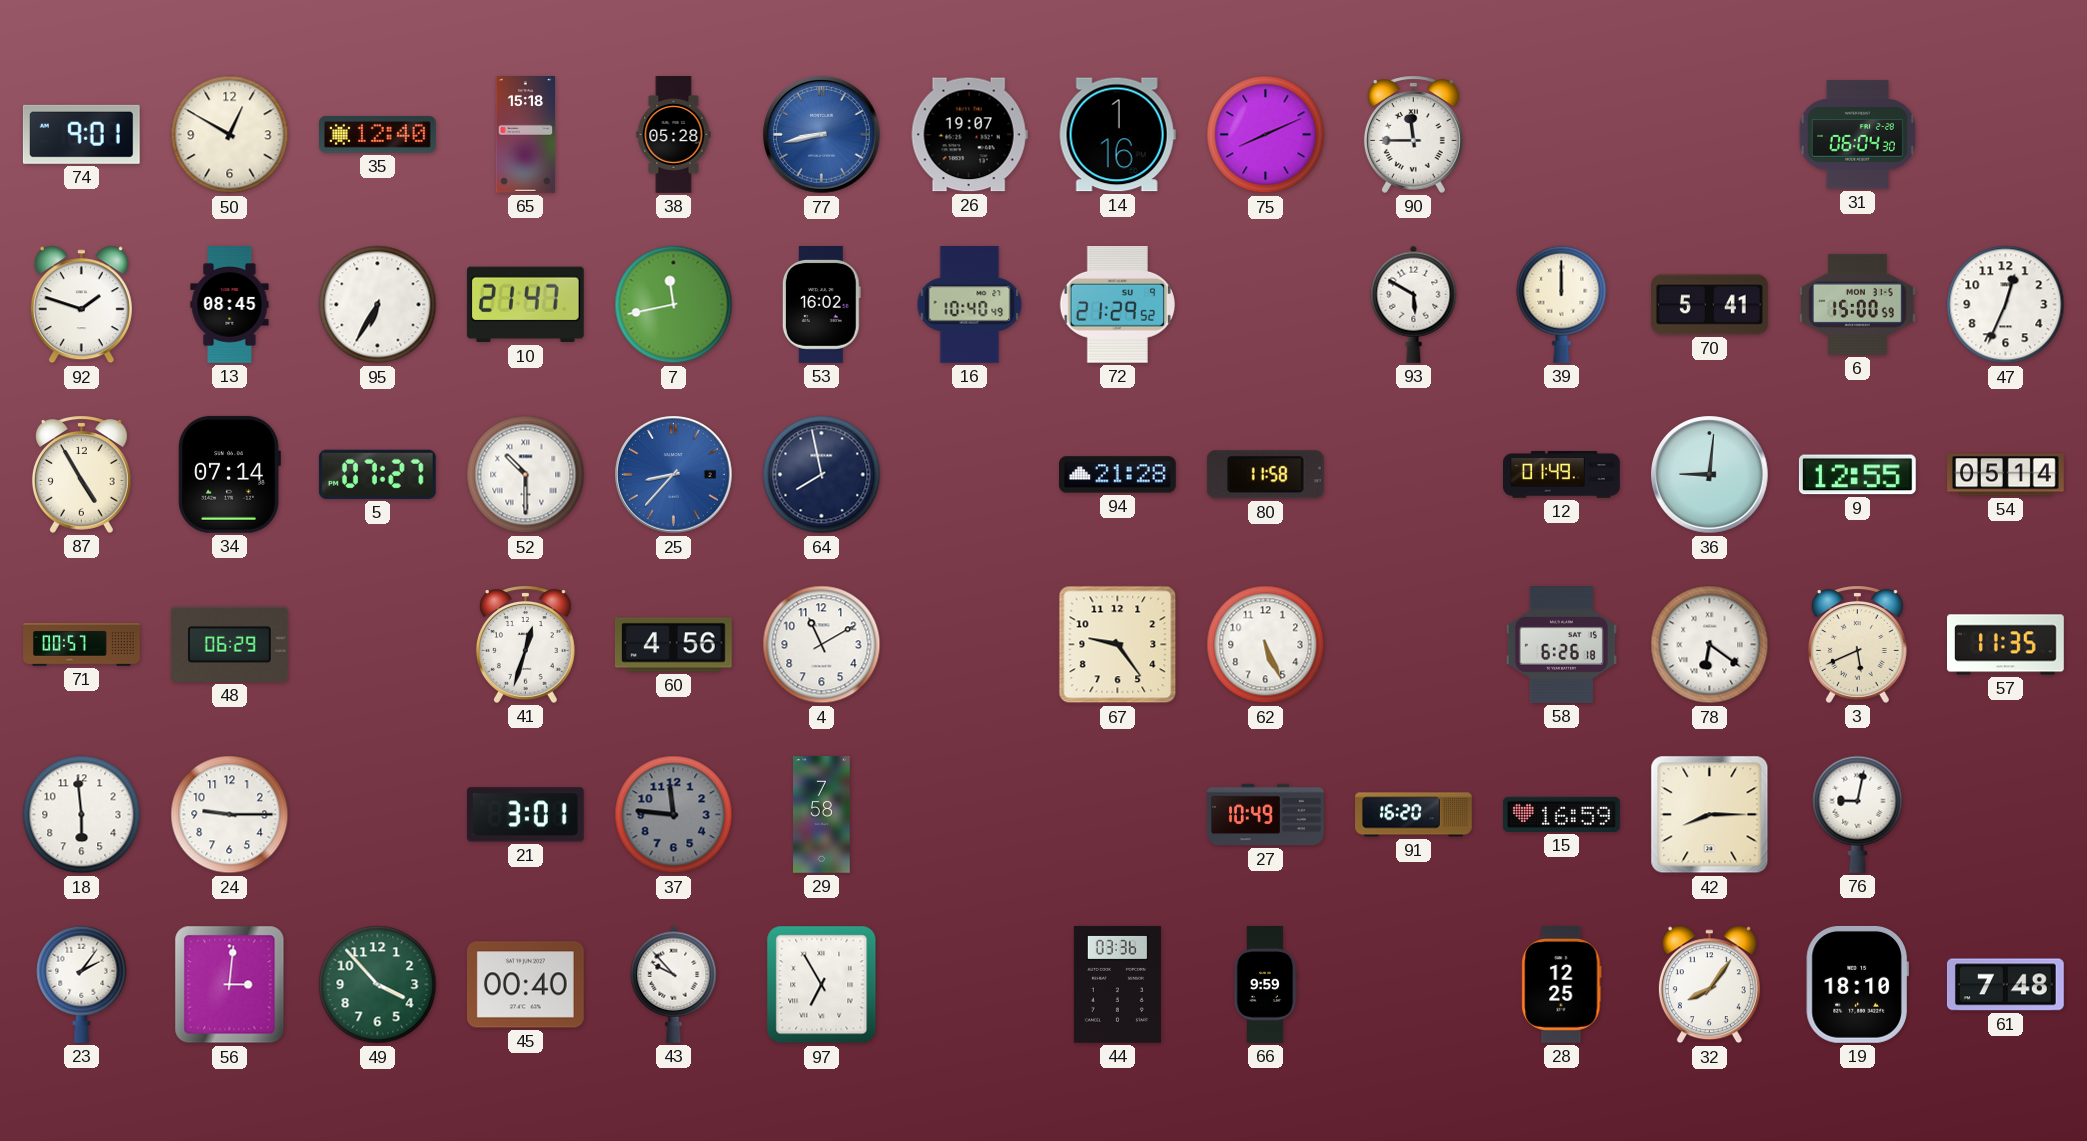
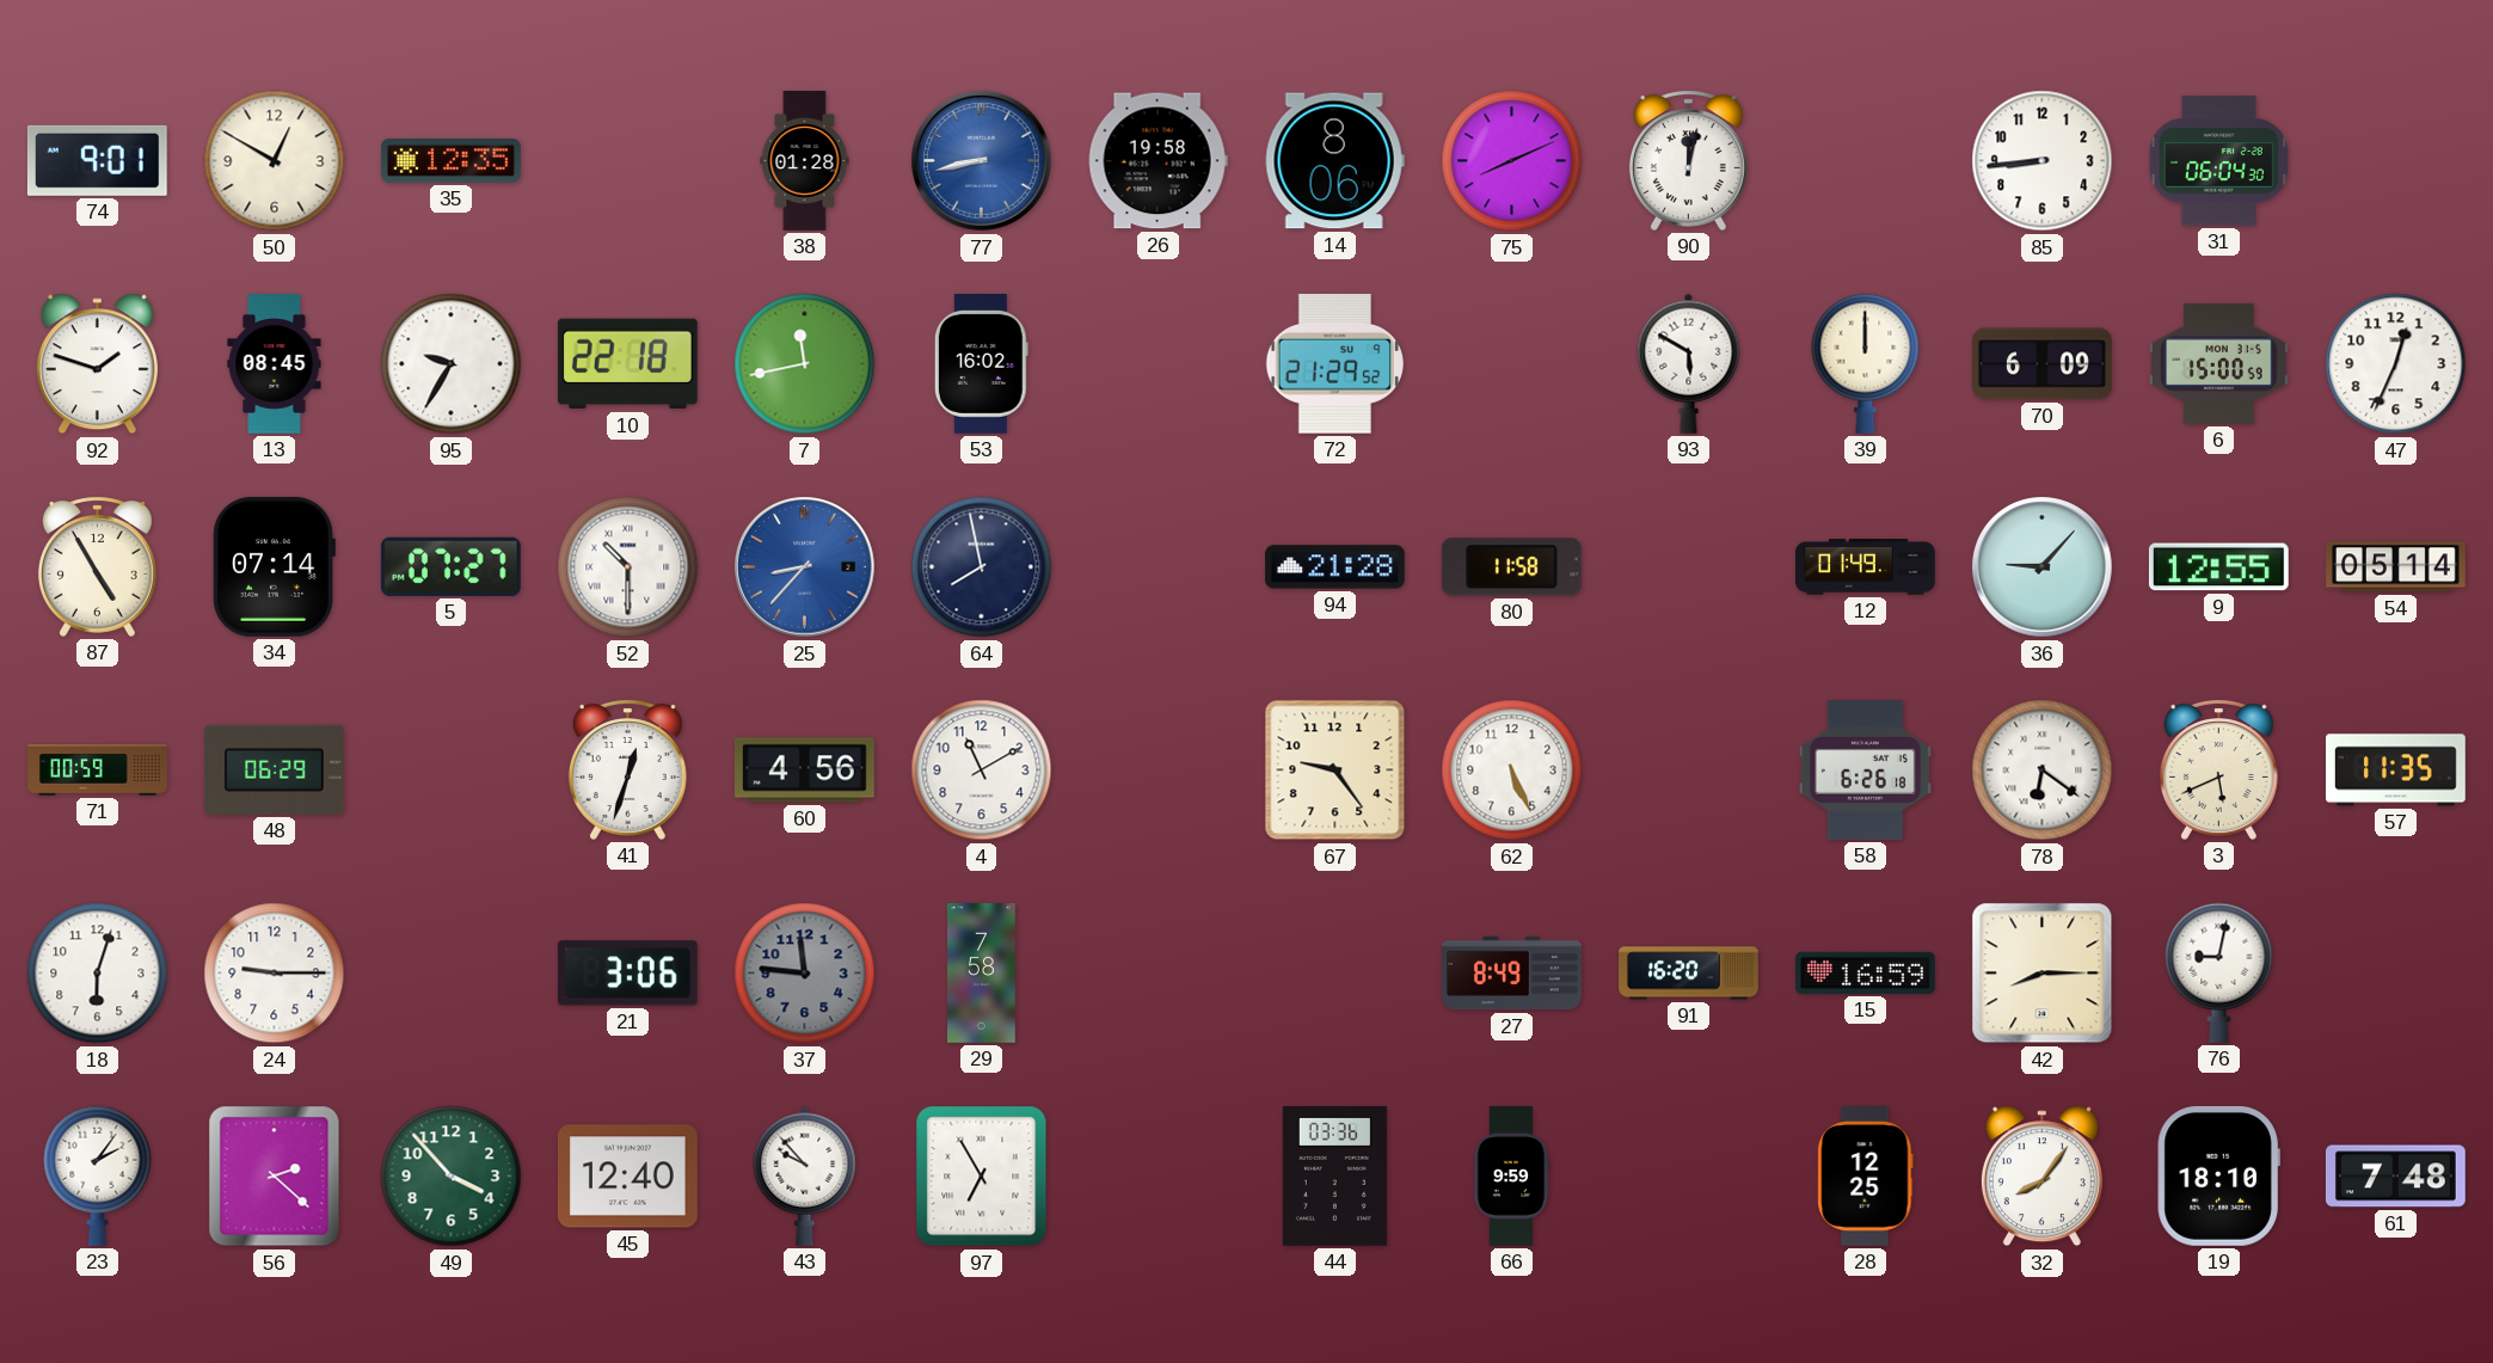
35: 12:40 -> 12:35 (452, 161)
65: 15:18 -> none (526, 135)
38: 05:28 -> 01:28 (805, 161)
26: 19:07 -> 19:58 (1158, 161)
14: 1:16 -> 8:06 (1334, 161)
90: 11:45 -> 12:02 (1688, 160)
85: none -> 8:44 (2043, 161)
95: 6:35 -> 9:35 (452, 364)
10: 21:47 -> 22:18 (627, 364)
16: 10:40 -> none (970, 305)
70: 5:41 -> 6:09 (2043, 364)
36: 9:01 -> 9:07 (2043, 567)
71: 00:57 -> 00:59 (98, 770)
18: 5:59 -> 6:03 (98, 974)
21: 3:01 -> 3:06 (627, 974)
27: 10:49 -> 8:49 (1512, 974)
56: 3:01 -> 2:22 (275, 1177)
45: 00:40 -> 12:40 (627, 1177)
